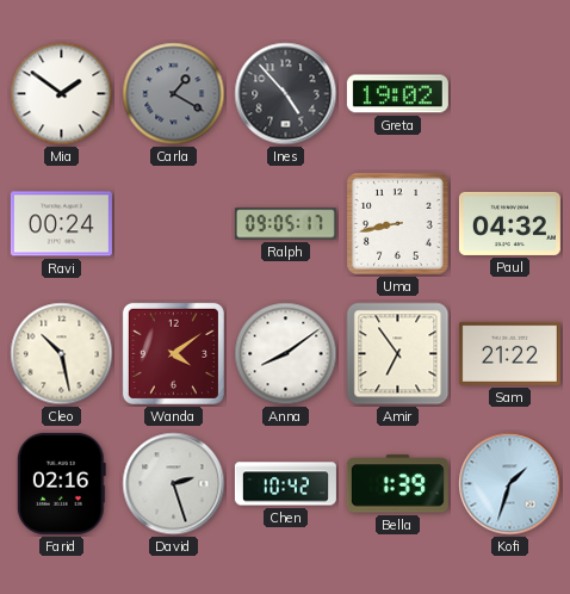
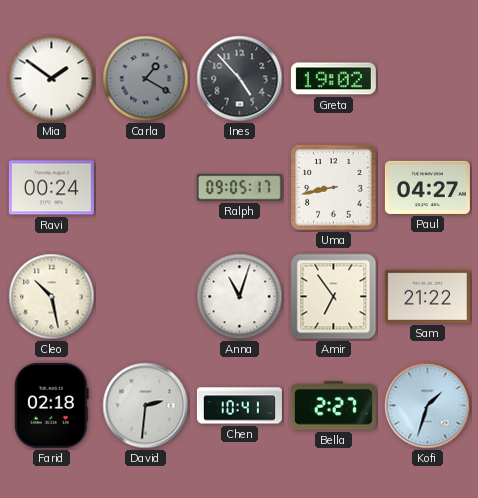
Paul: 04:32 -> 04:27 (427, 187)
Wanda: 4:09 -> none (173, 353)
Anna: 8:09 -> 11:03 (240, 297)
Farid: 02:16 -> 02:18 (51, 405)
David: 2:27 -> 2:31 (146, 406)
Chen: 10:42 -> 10:41 (239, 406)
Bella: 1:39 -> 2:27 (333, 406)
